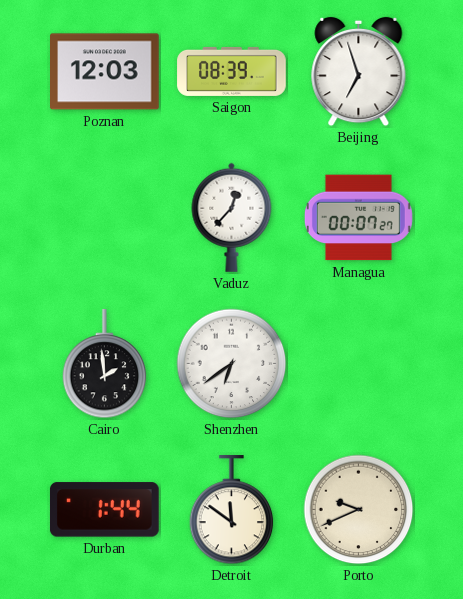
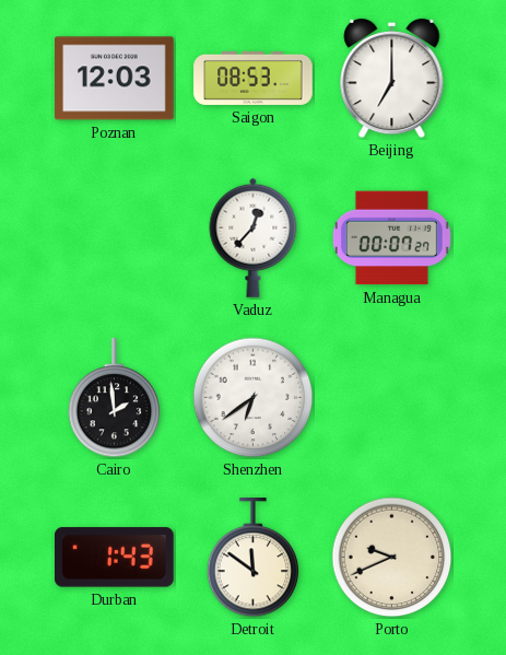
Saigon: 08:39 -> 08:53 (254, 78)
Beijing: 6:57 -> 7:00 (392, 79)
Durban: 1:44 -> 1:43 (114, 558)
